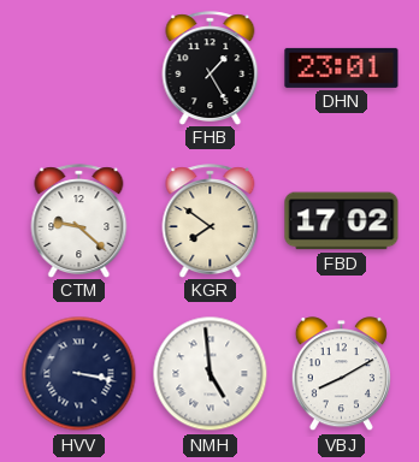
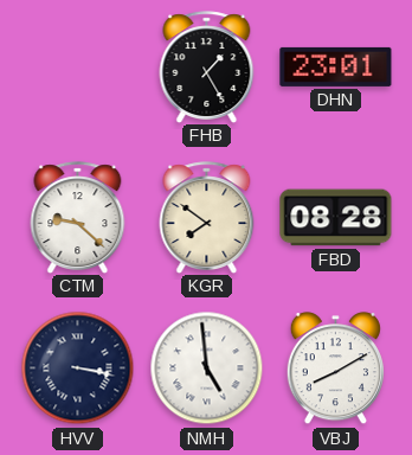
FBD: 17:02 -> 08:28 (336, 218)
